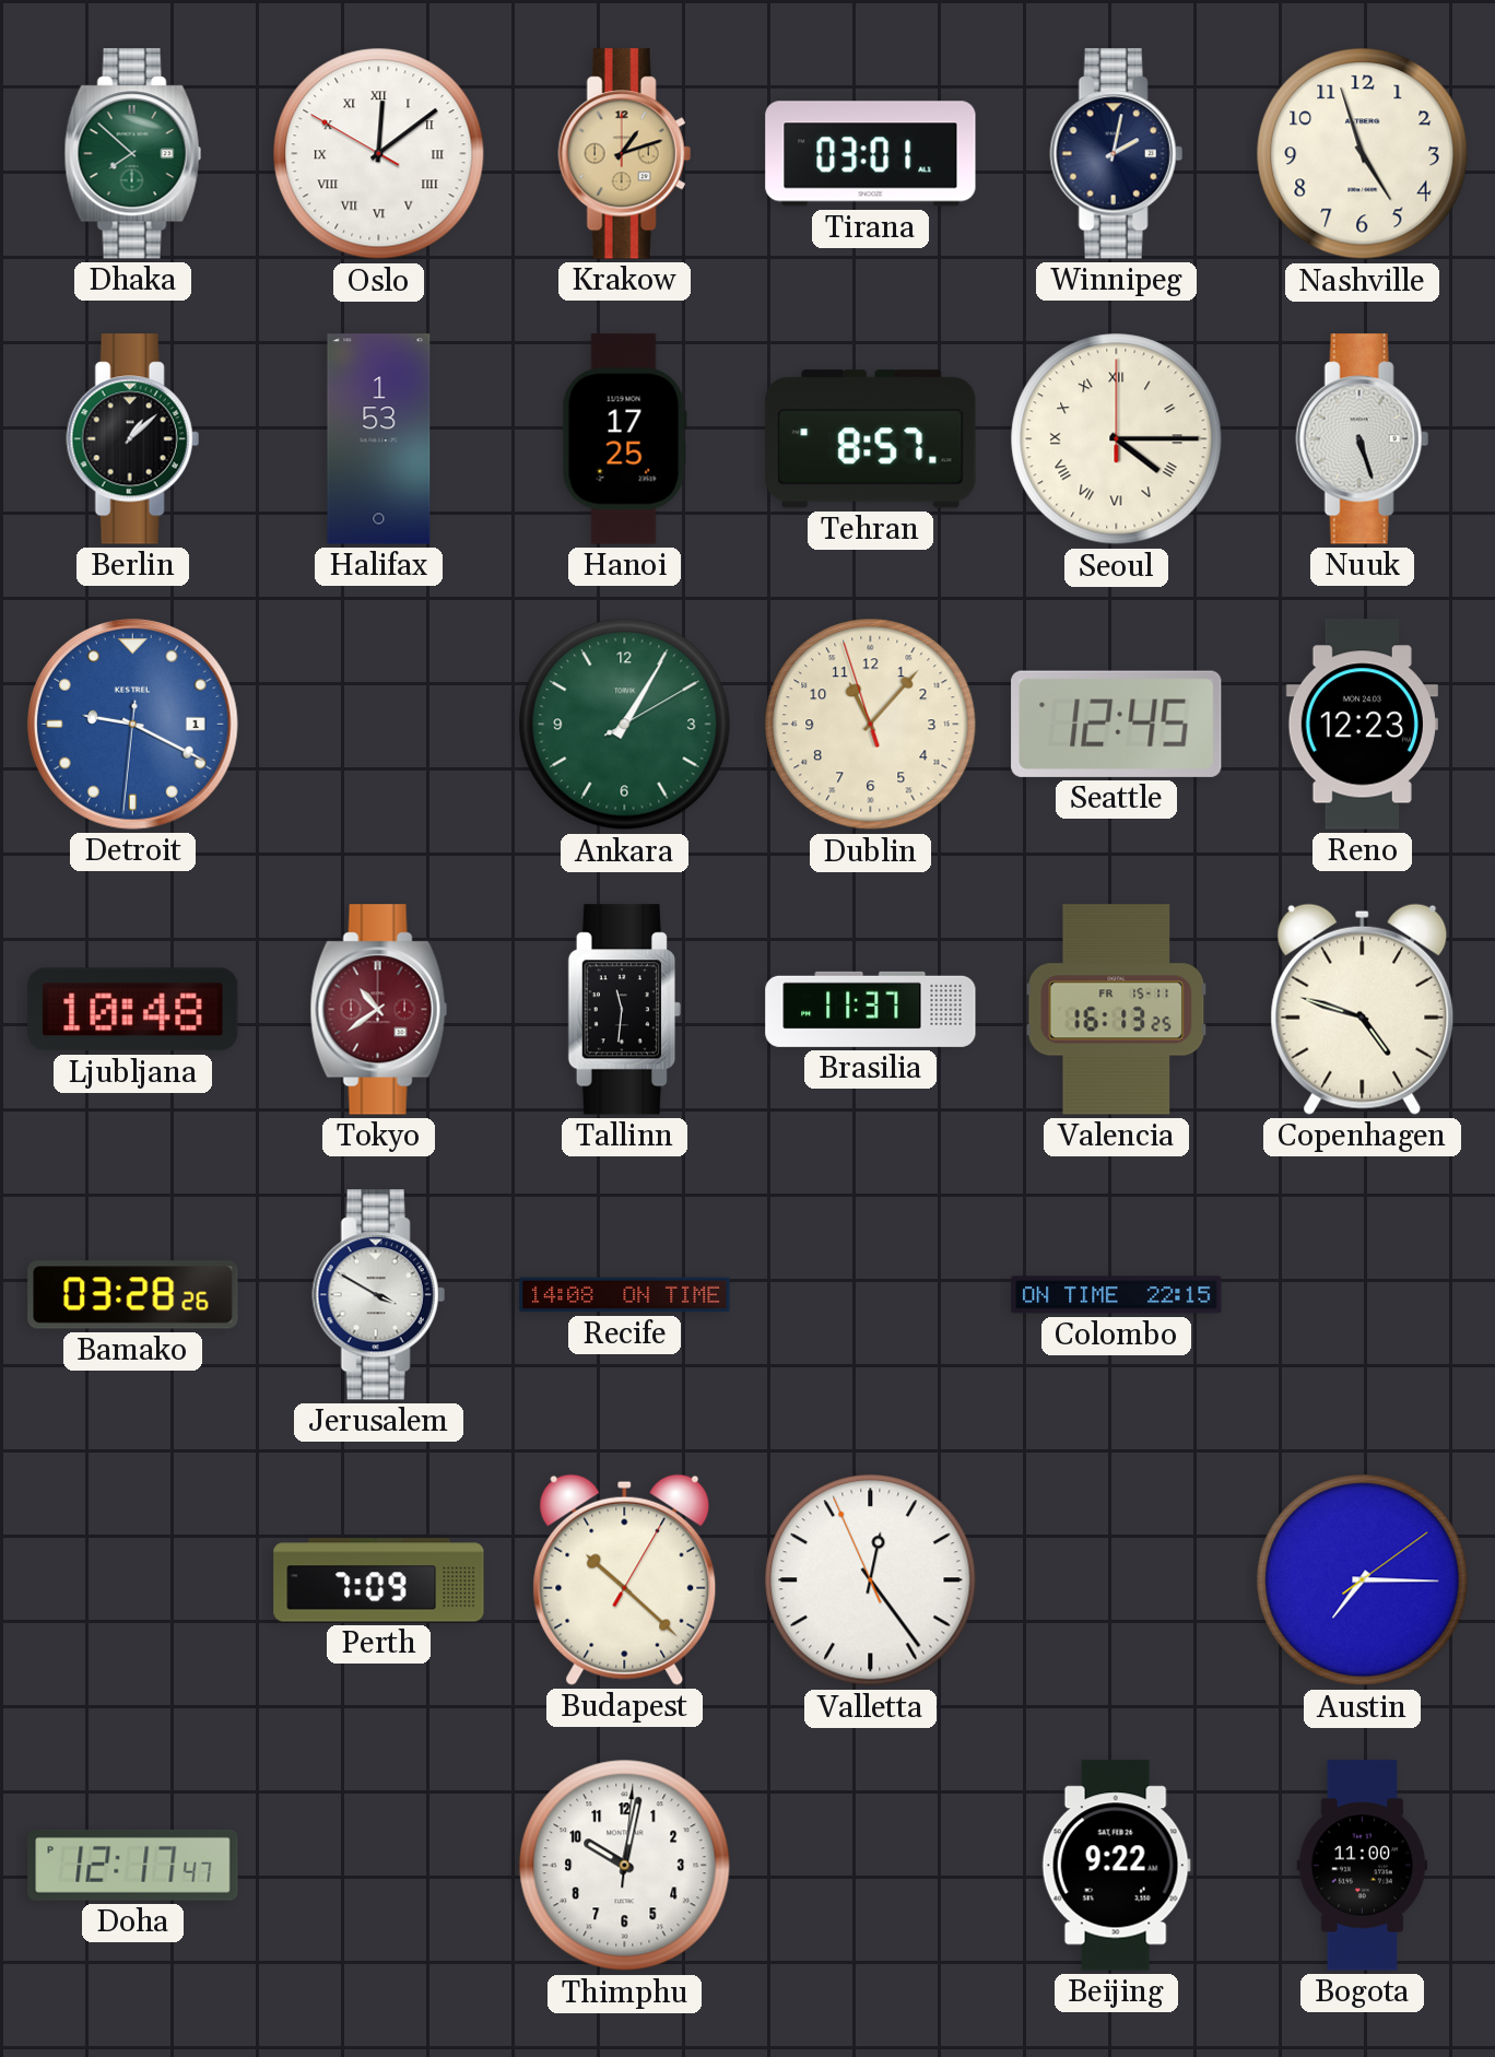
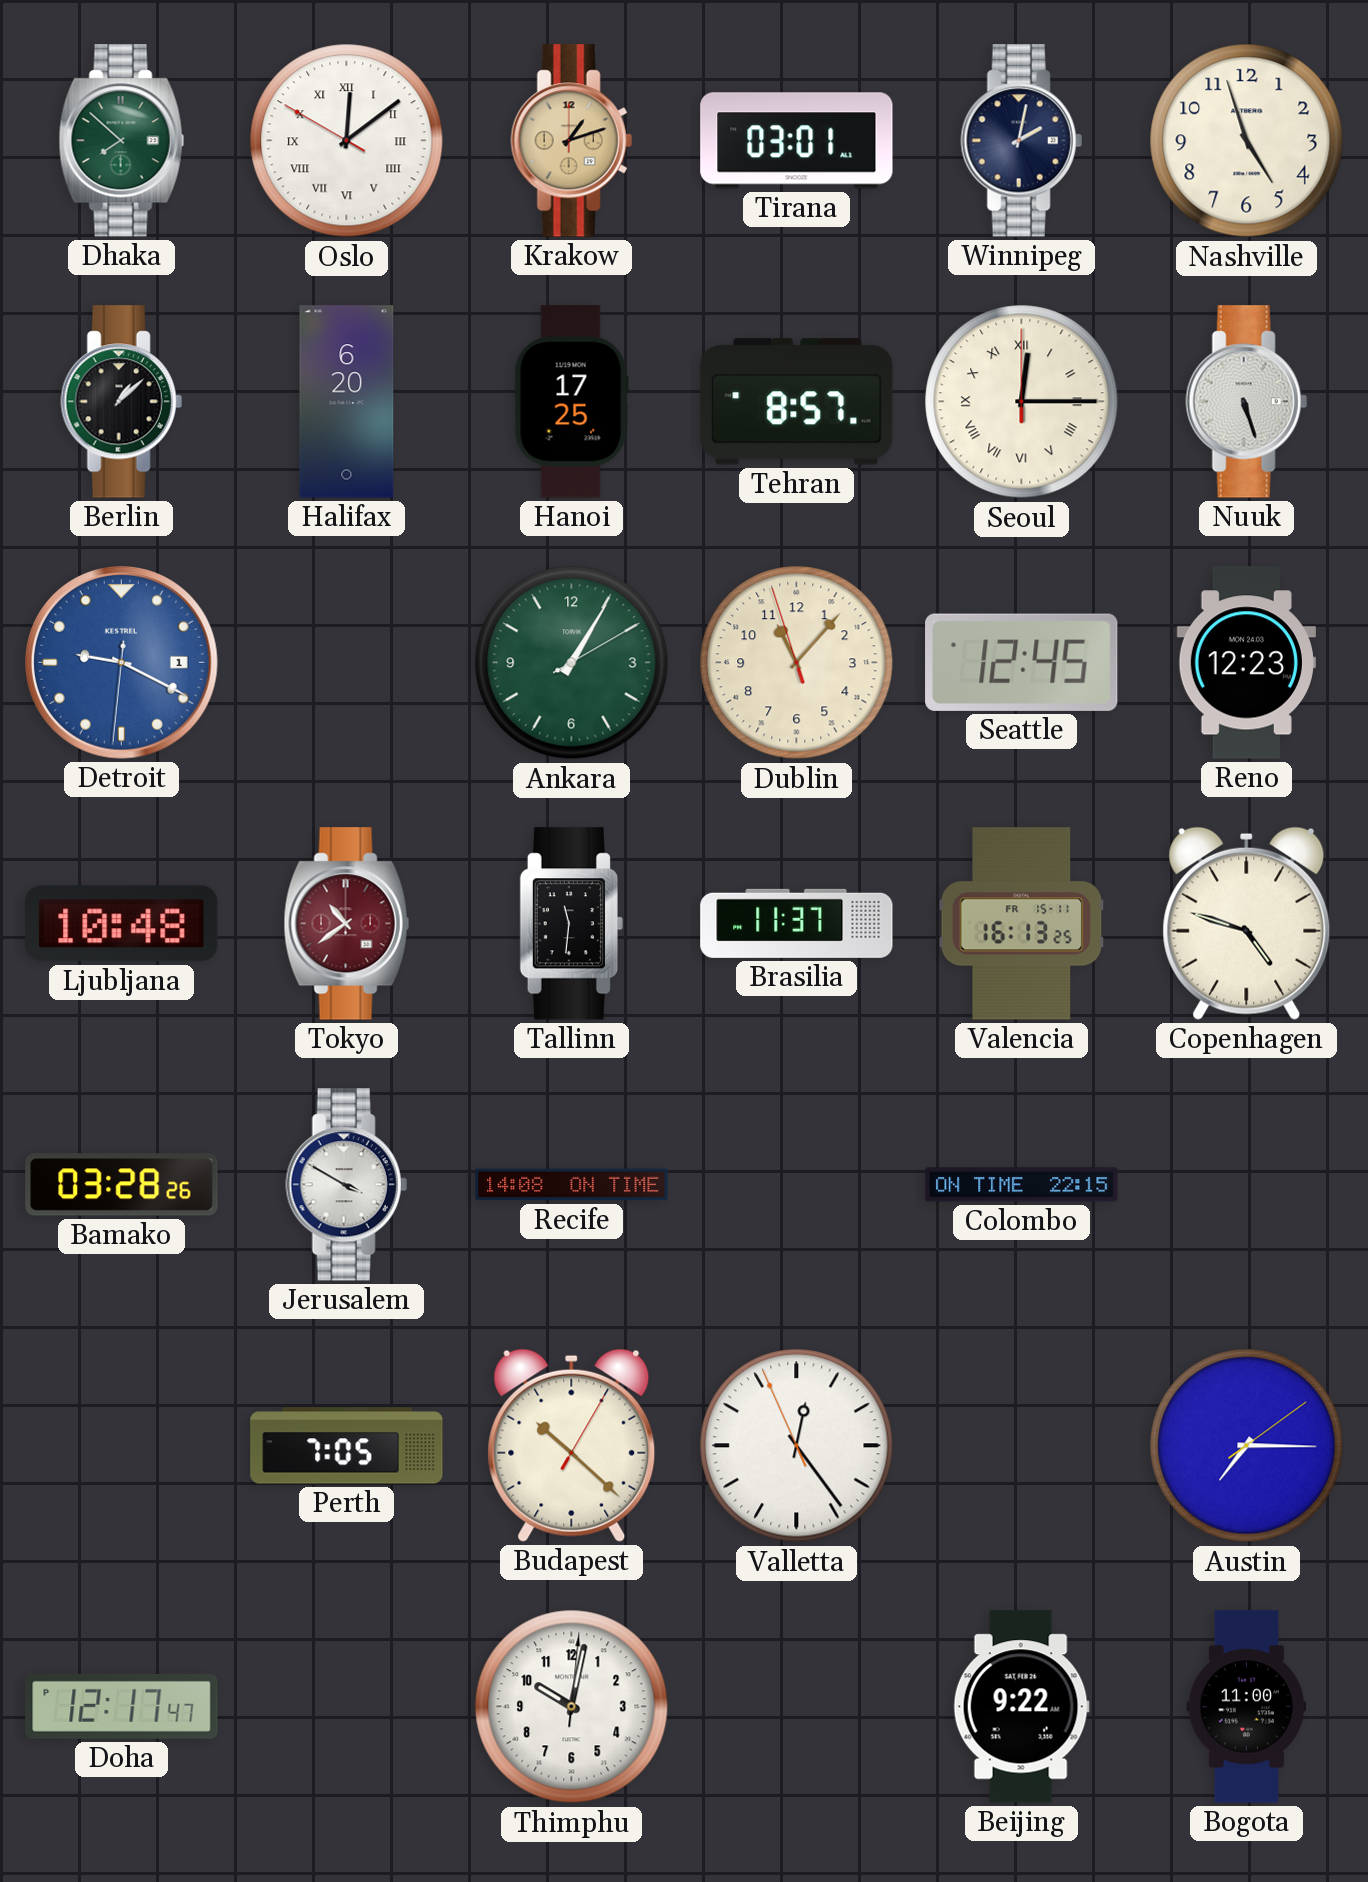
Halifax: 1:53 -> 6:20 (347, 402)
Seoul: 4:15 -> 12:15 (1022, 402)
Perth: 7:09 -> 7:05 (347, 1446)
